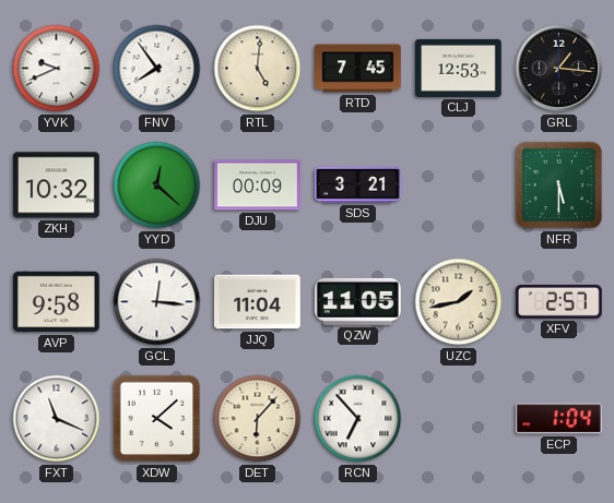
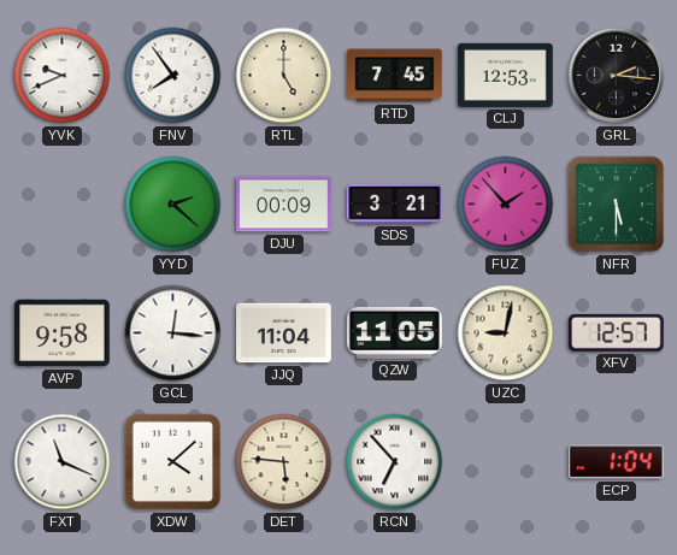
RTL: 5:01 -> 5:00 (284, 76)
GRL: 1:16 -> 2:16 (617, 76)
ZKH: 10:32 -> none (57, 185)
YYD: 12:22 -> 2:22 (173, 205)
FUZ: none -> 1:53 (506, 205)
UZC: 1:43 -> 9:02 (506, 333)
XFV: 2:57 -> 12:57 (617, 332)
DET: 6:07 -> 5:46 (284, 462)
